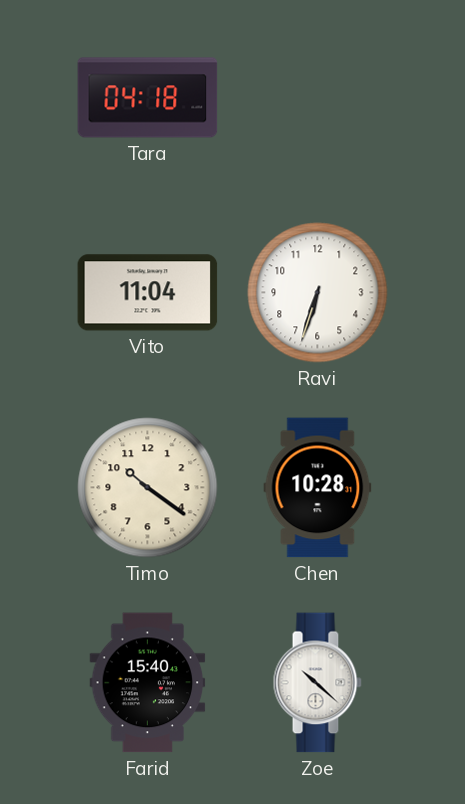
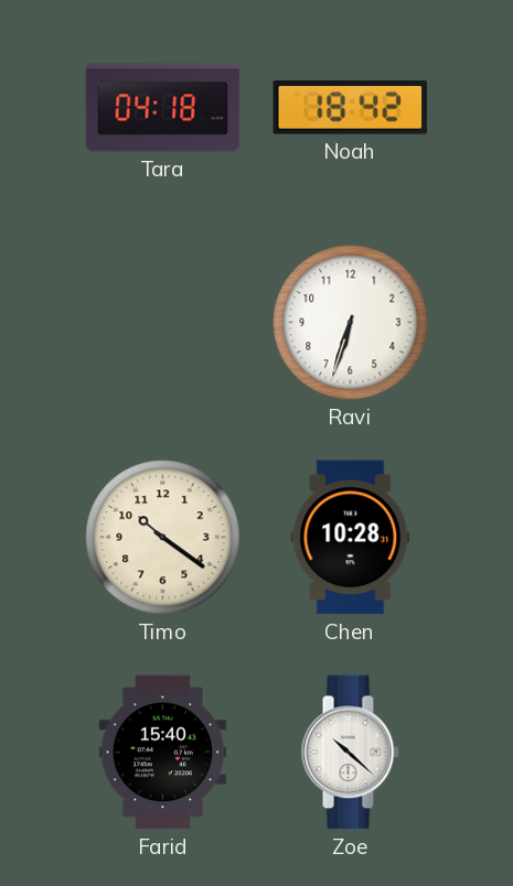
Noah: none -> 18:42 (351, 108)
Vito: 11:04 -> none (148, 293)
